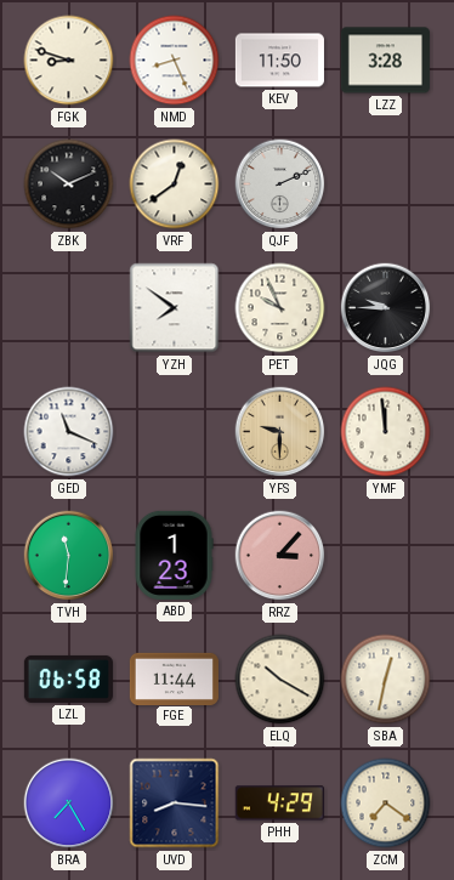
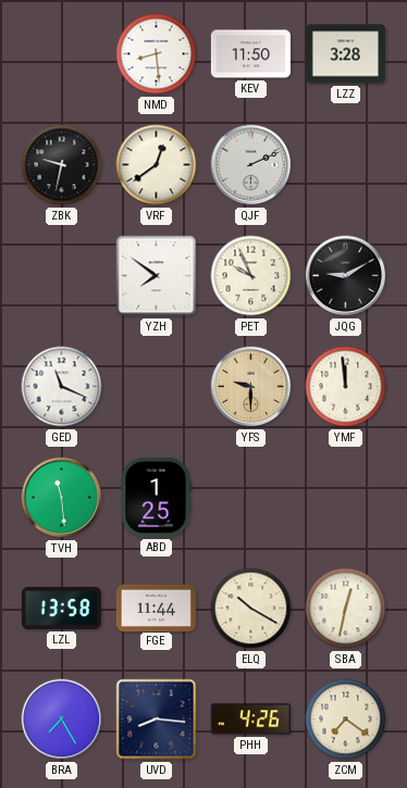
FGK: 8:48 -> none (69, 61)
NMD: 8:26 -> 8:29 (157, 54)
ZBK: 10:11 -> 9:32 (62, 165)
JQG: 9:45 -> 9:10 (346, 276)
TVH: 11:31 -> 11:29 (62, 498)
ABD: 1:23 -> 1:25 (156, 497)
RRZ: 3:07 -> none (280, 556)
LZL: 06:58 -> 13:58 (61, 608)
PHH: 4:29 -> 4:26 (250, 720)
